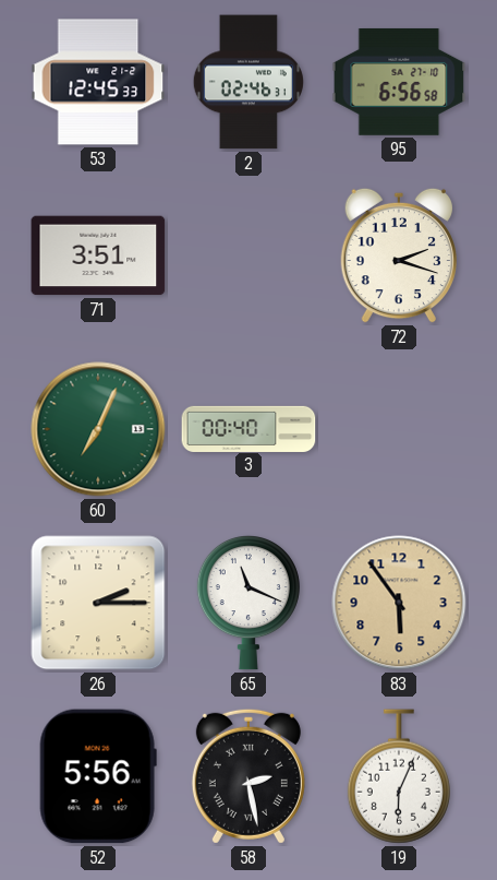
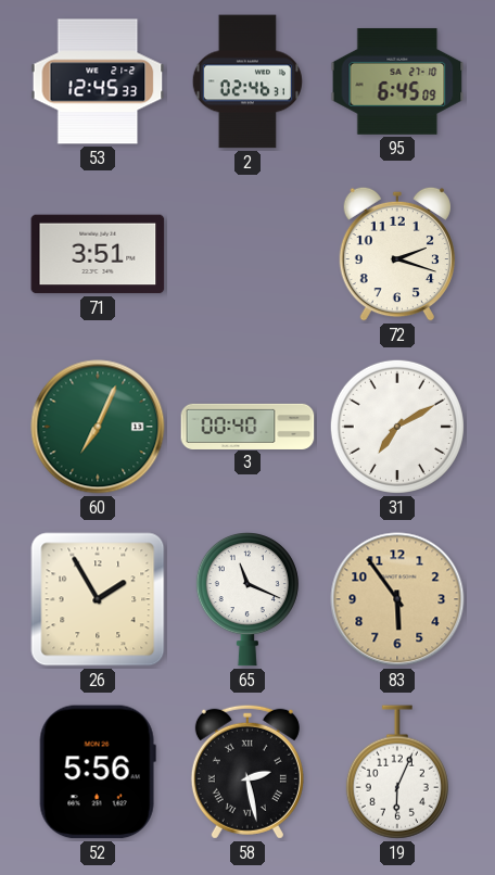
95: 6:56 -> 6:45 (397, 81)
31: none -> 7:10 (397, 427)
26: 2:15 -> 1:55 (98, 599)
